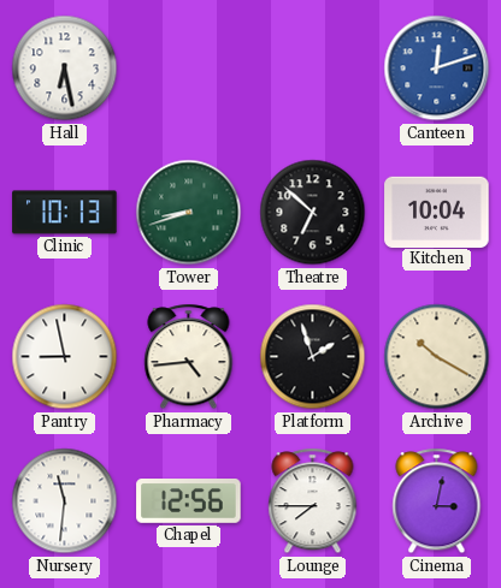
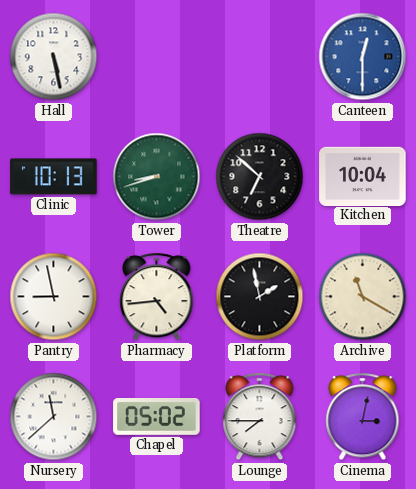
Hall: 6:28 -> 5:28 (54, 57)
Canteen: 12:12 -> 12:30 (363, 57)
Platform: 1:57 -> 1:58 (260, 297)
Archive: 10:20 -> 11:20 (363, 297)
Nursery: 11:31 -> 11:38 (54, 417)
Chapel: 12:56 -> 05:02 (157, 417)
